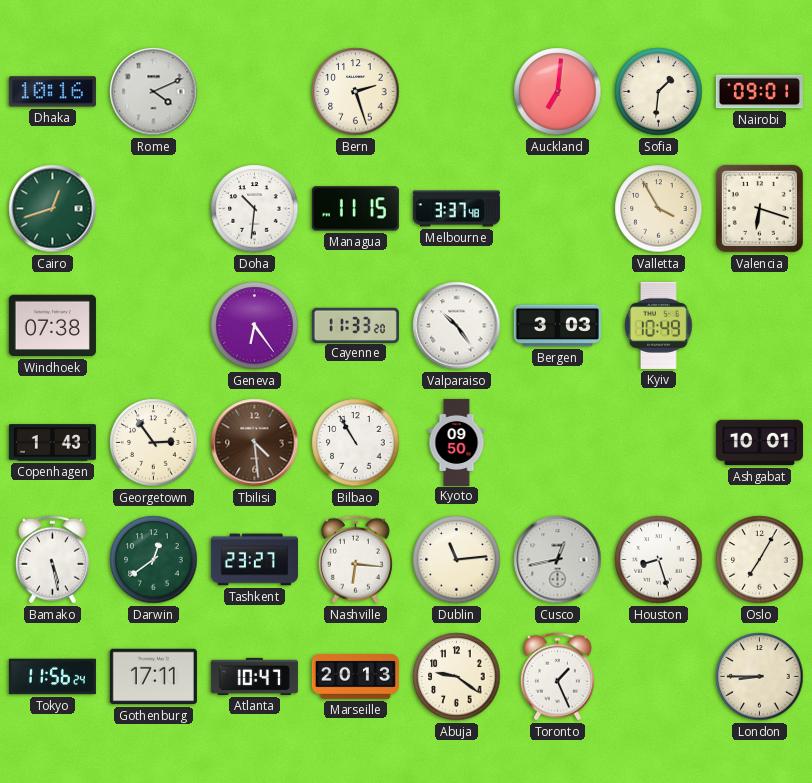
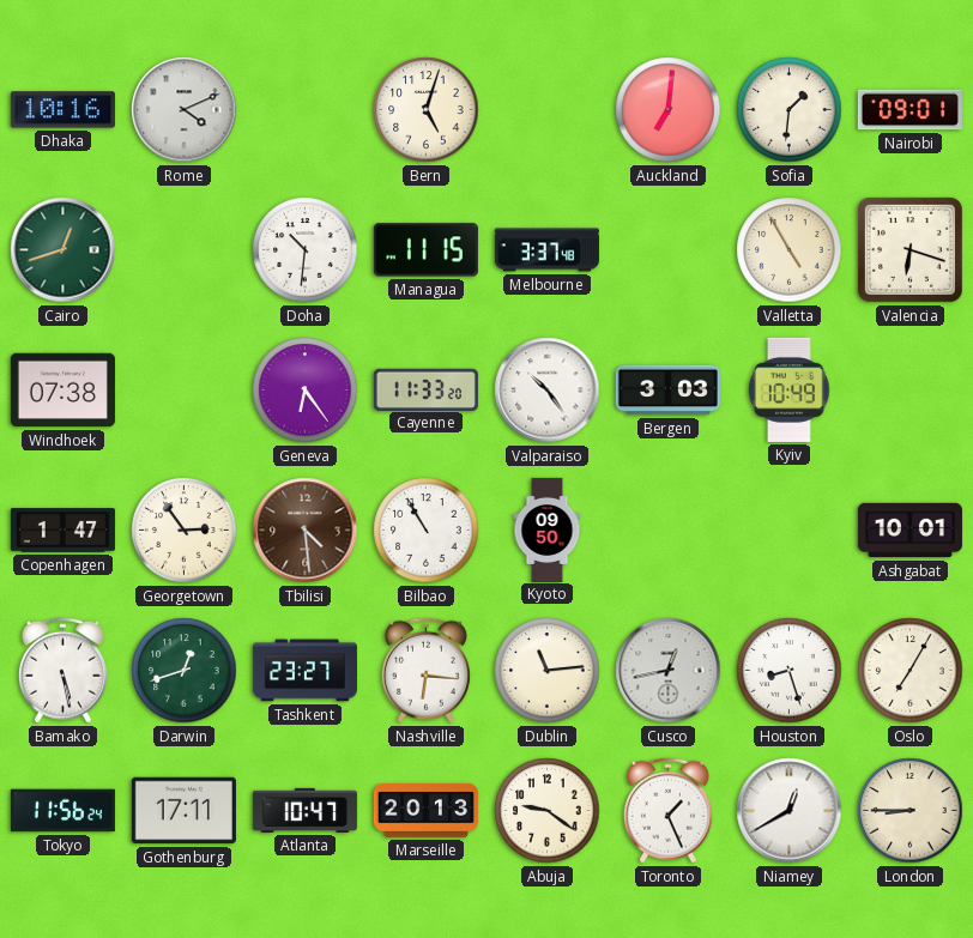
Bern: 2:27 -> 5:03 (427, 110)
Valletta: 3:55 -> 4:55 (790, 250)
Copenhagen: 1:43 -> 1:47 (62, 531)
Darwin: 12:39 -> 12:42 (185, 671)
Niamey: none -> 12:40 (790, 811)
